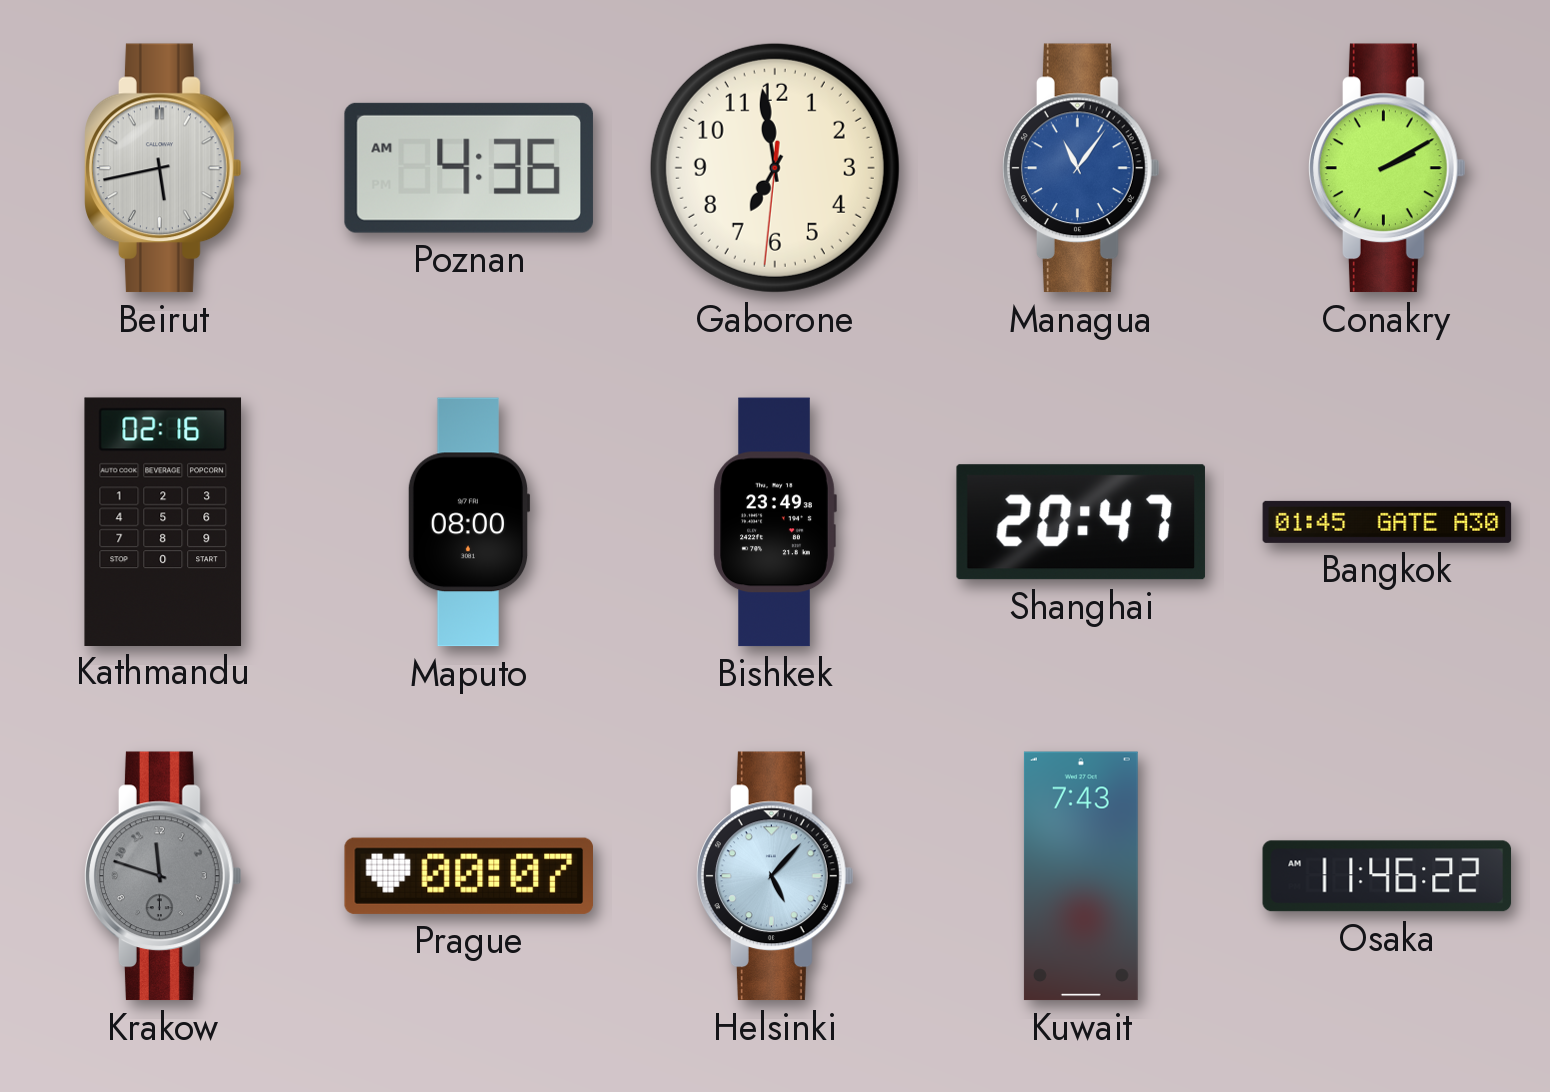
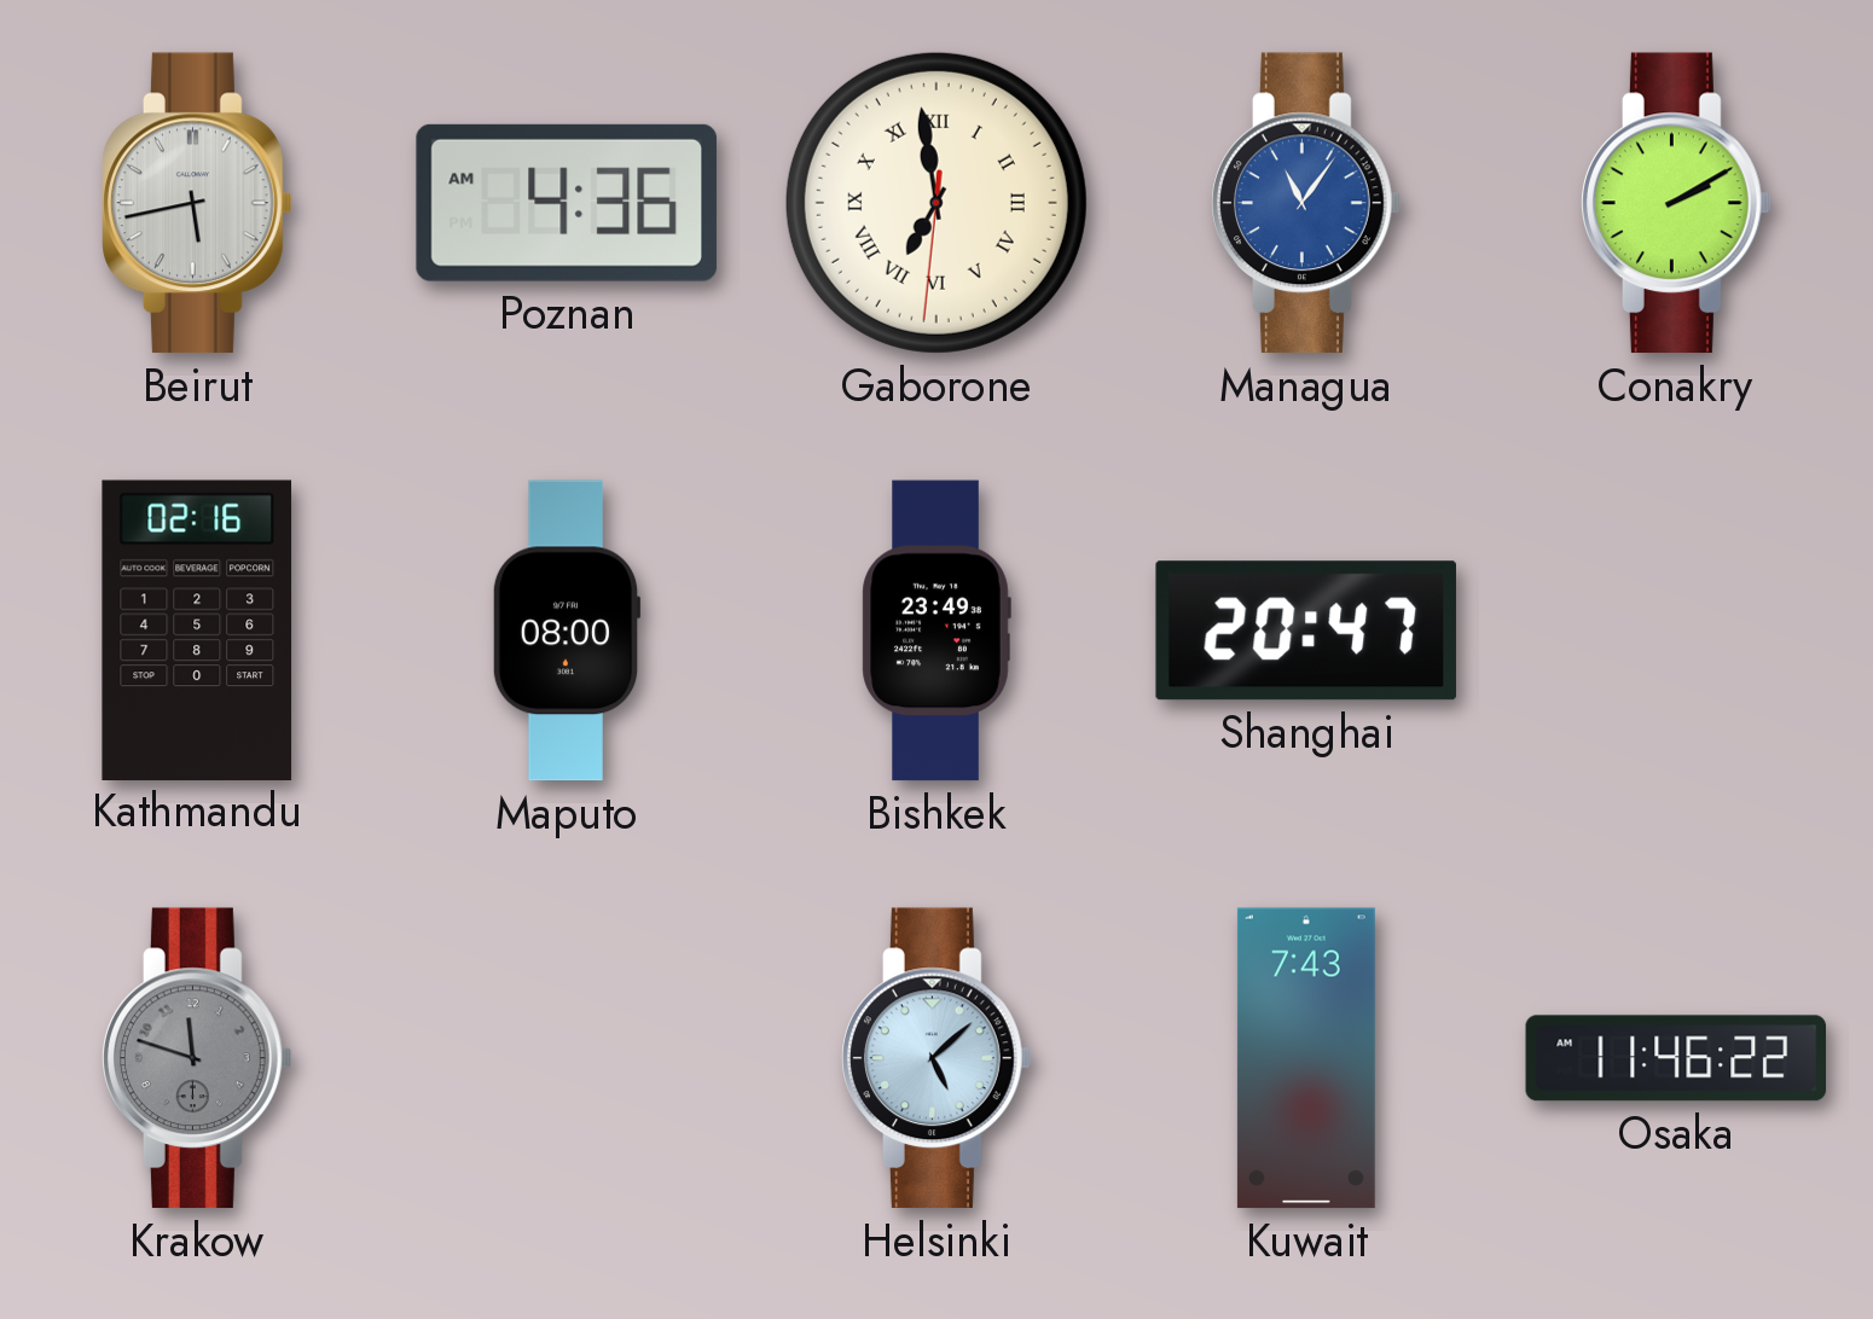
Gaborone numerals: Arabic -> Roman (937, 203)
Bangkok: 01:45 -> none (1387, 522)
Prague: 00:07 -> none (468, 876)
Helsinki: 5:07 -> 5:08 (938, 1058)
